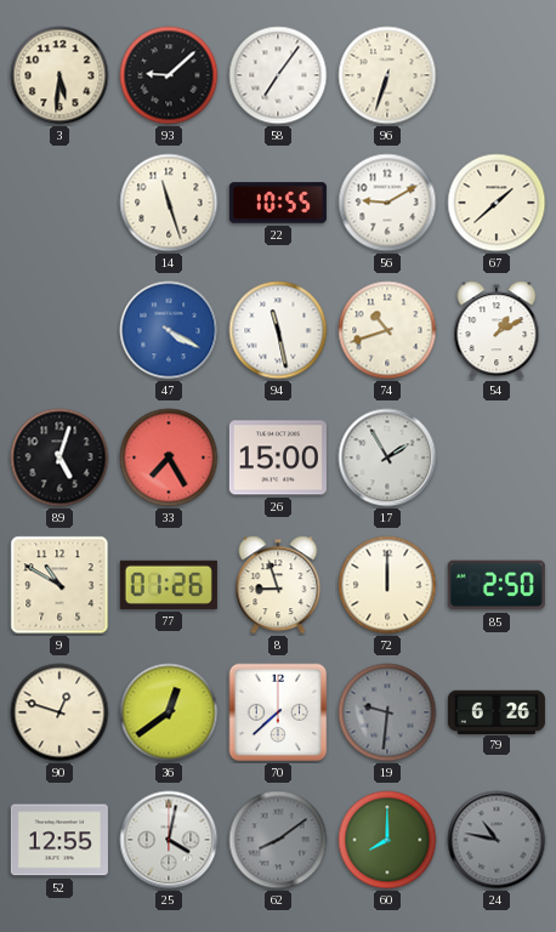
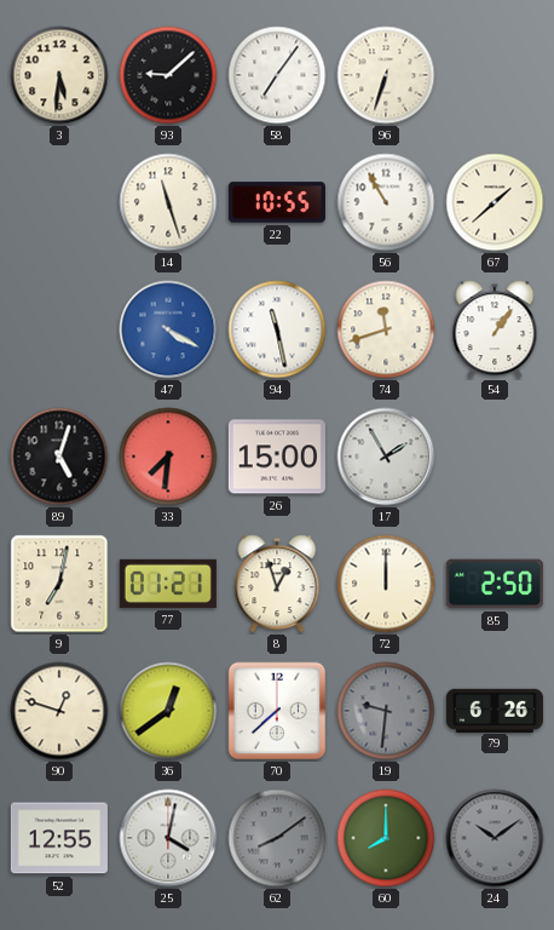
56: 9:10 -> 10:55 (386, 202)
74: 10:42 -> 11:42 (386, 329)
54: 1:10 -> 1:06 (495, 329)
33: 7:25 -> 7:31 (168, 457)
9: 10:50 -> 7:02 (59, 584)
77: 01:26 -> 01:21 (168, 584)
8: 8:57 -> 12:57 (277, 584)
24: 10:47 -> 10:09 (495, 838)
